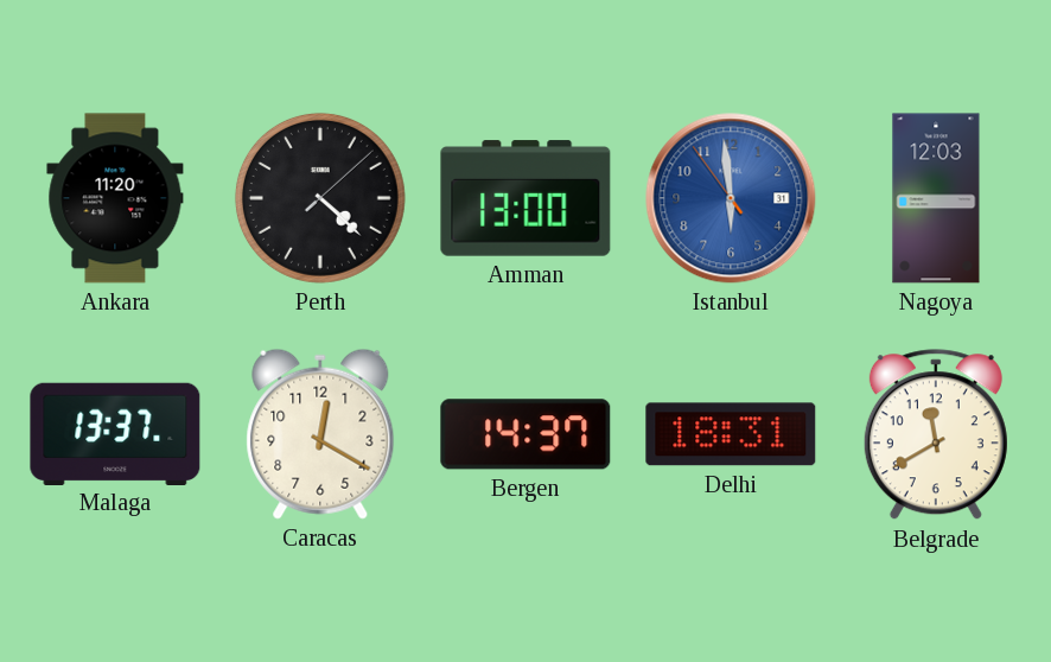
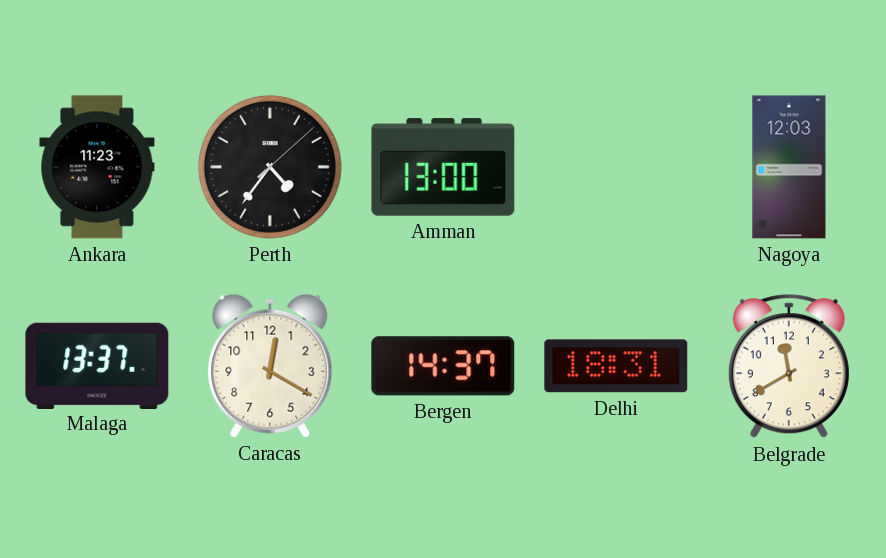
Ankara: 11:20 -> 11:23 (97, 167)
Perth: 4:22 -> 4:36 (270, 167)
Istanbul: 5:58 -> none (731, 198)
